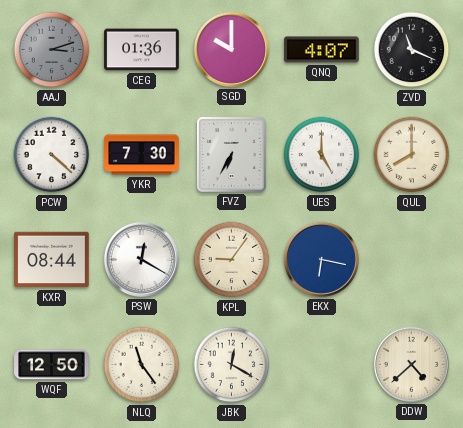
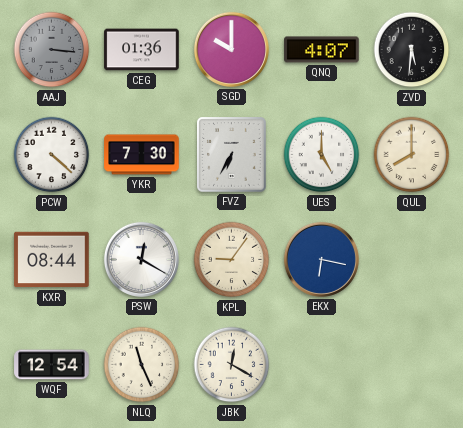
AAJ: 3:12 -> 3:16 (52, 50)
ZVD: 11:19 -> 5:31 (412, 50)
WQF: 12:50 -> 12:54 (52, 365)
NLQ: 11:24 -> 11:26 (142, 365)
DDW: 4:38 -> none (411, 364)
